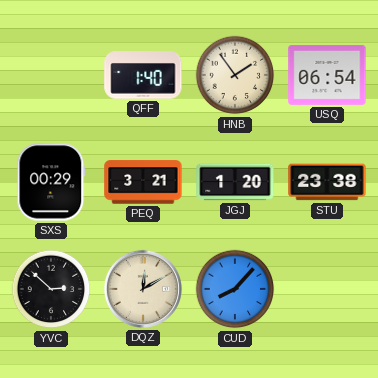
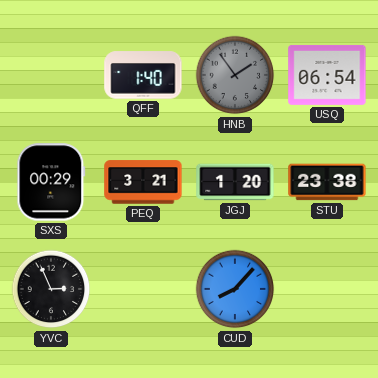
HNB dial: cream -> grey (235, 75)
YVC: 2:52 -> 2:56 (51, 289)
DQZ: 12:10 -> none (143, 289)
